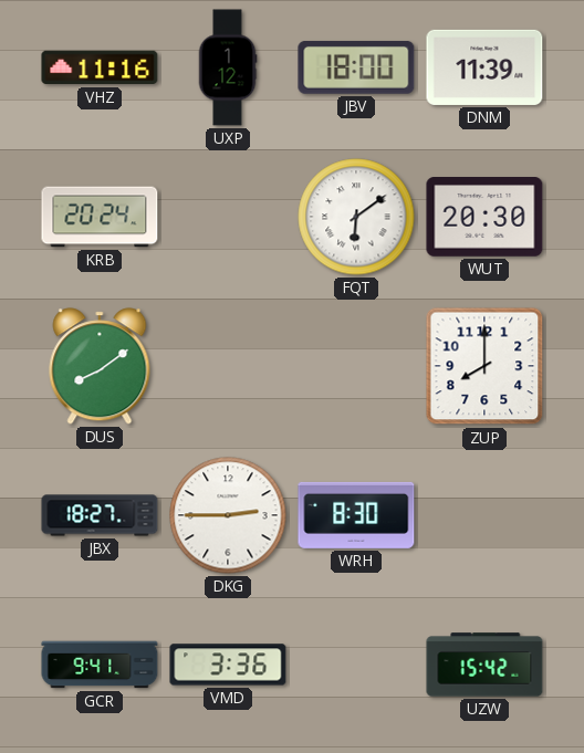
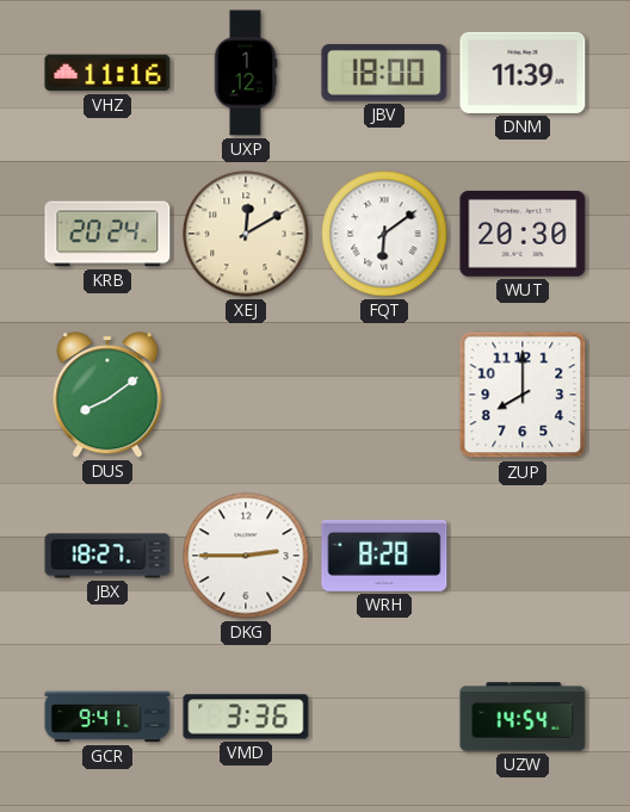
XEJ: none -> 12:10 (246, 234)
WRH: 8:30 -> 8:28 (384, 556)
UZW: 15:42 -> 14:54 (523, 717)
